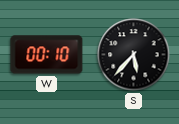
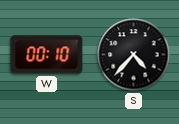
S: 5:37 -> 4:37 (134, 55)
